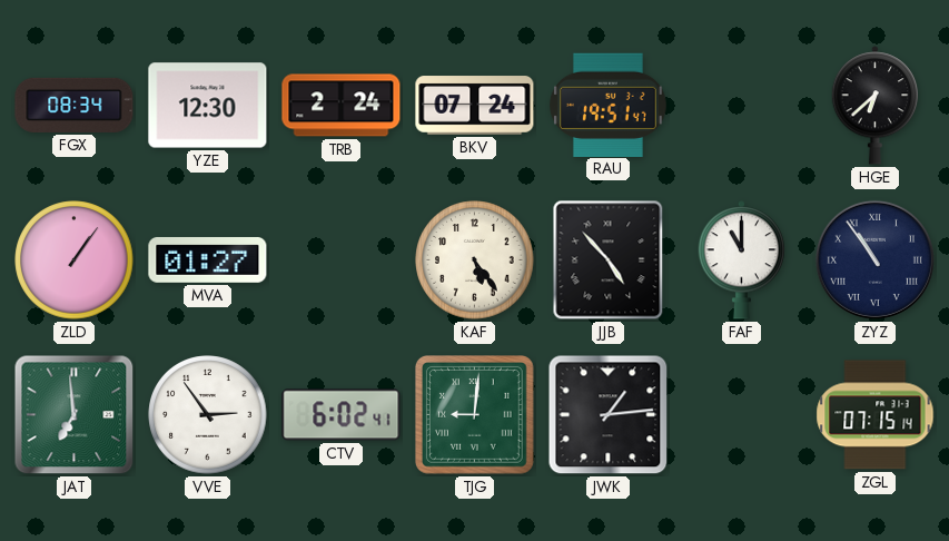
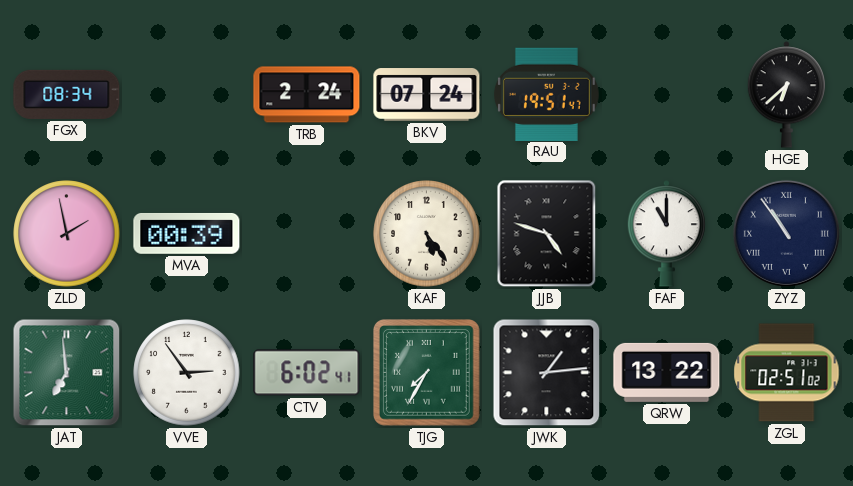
YZE: 12:30 -> none (208, 106)
ZLD: 1:06 -> 1:58 (67, 234)
MVA: 01:27 -> 00:39 (187, 233)
JJB: 4:53 -> 4:48 (547, 234)
TJG: 9:01 -> 7:35 (427, 373)
QRW: none -> 13:22 (667, 372)
ZGL: 07:15 -> 02:51 (787, 373)
